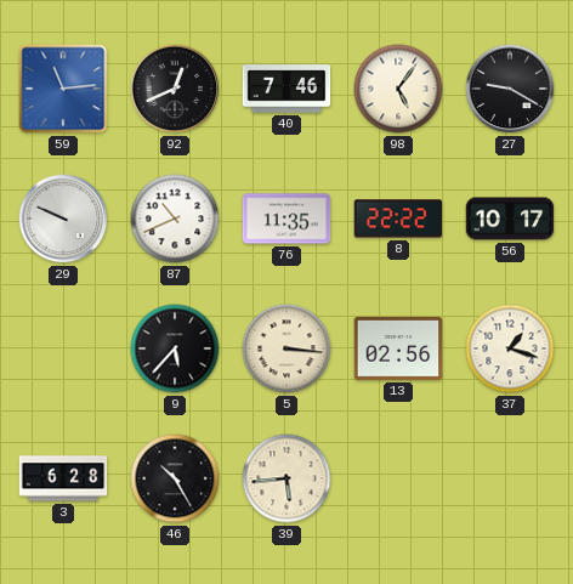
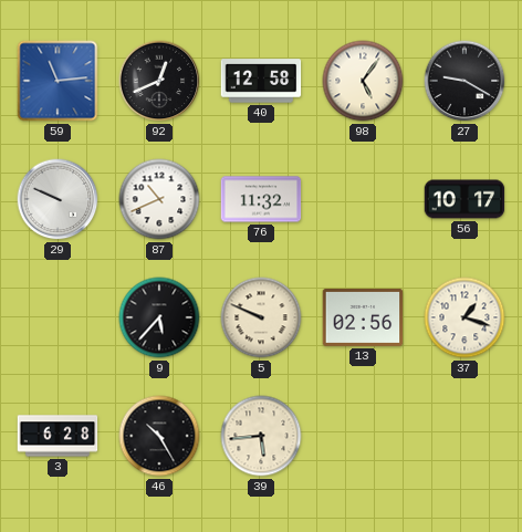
40: 7:46 -> 12:58 (261, 81)
76: 11:35 -> 11:32 (261, 199)
8: 22:22 -> none (398, 219)
5: 3:16 -> 9:49 (261, 317)
